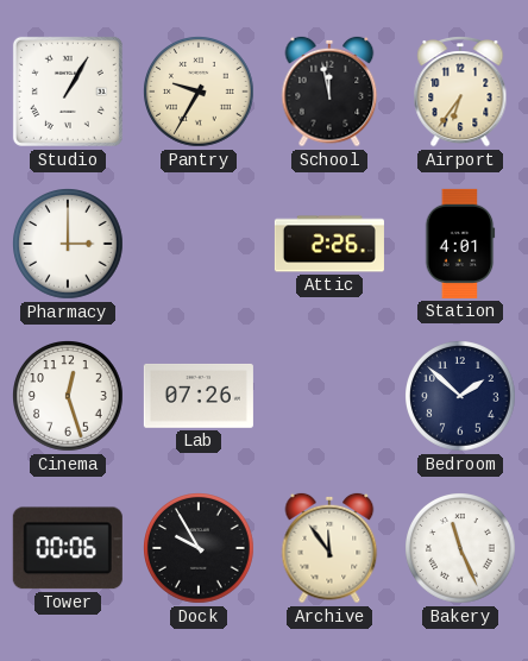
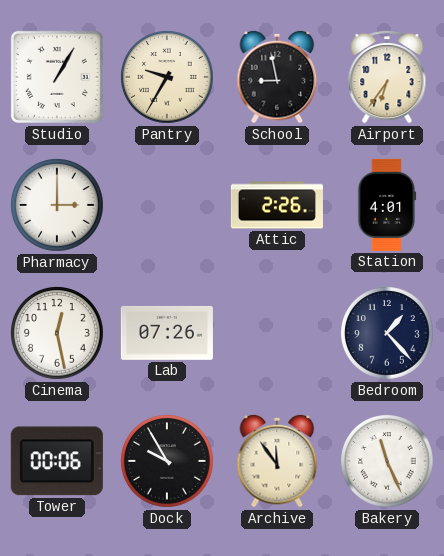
School: 11:58 -> 8:58 (277, 77)
Cinema: 12:27 -> 12:28 (58, 334)
Bedroom: 1:52 -> 1:23 (388, 334)
